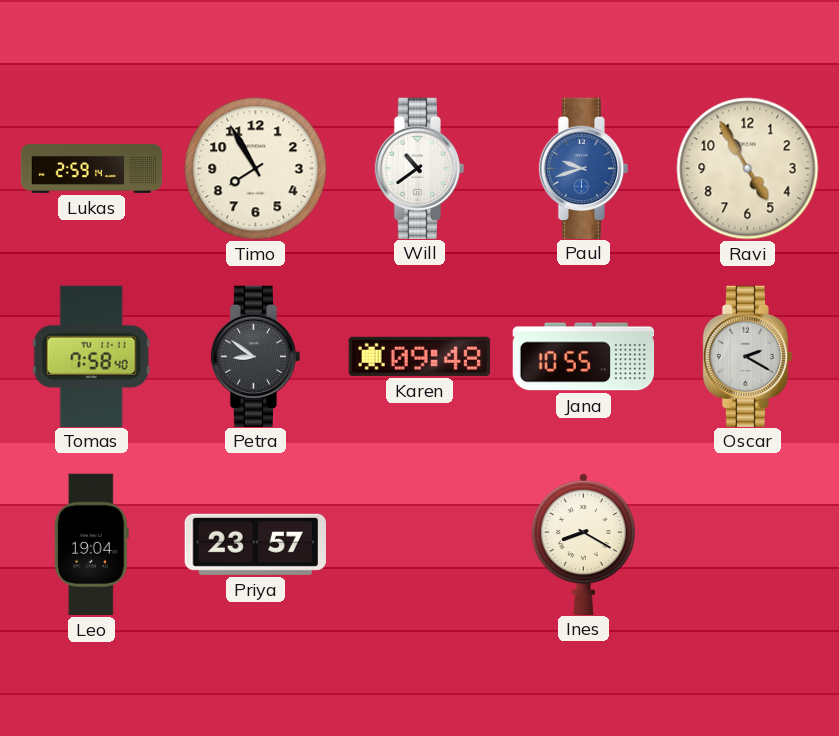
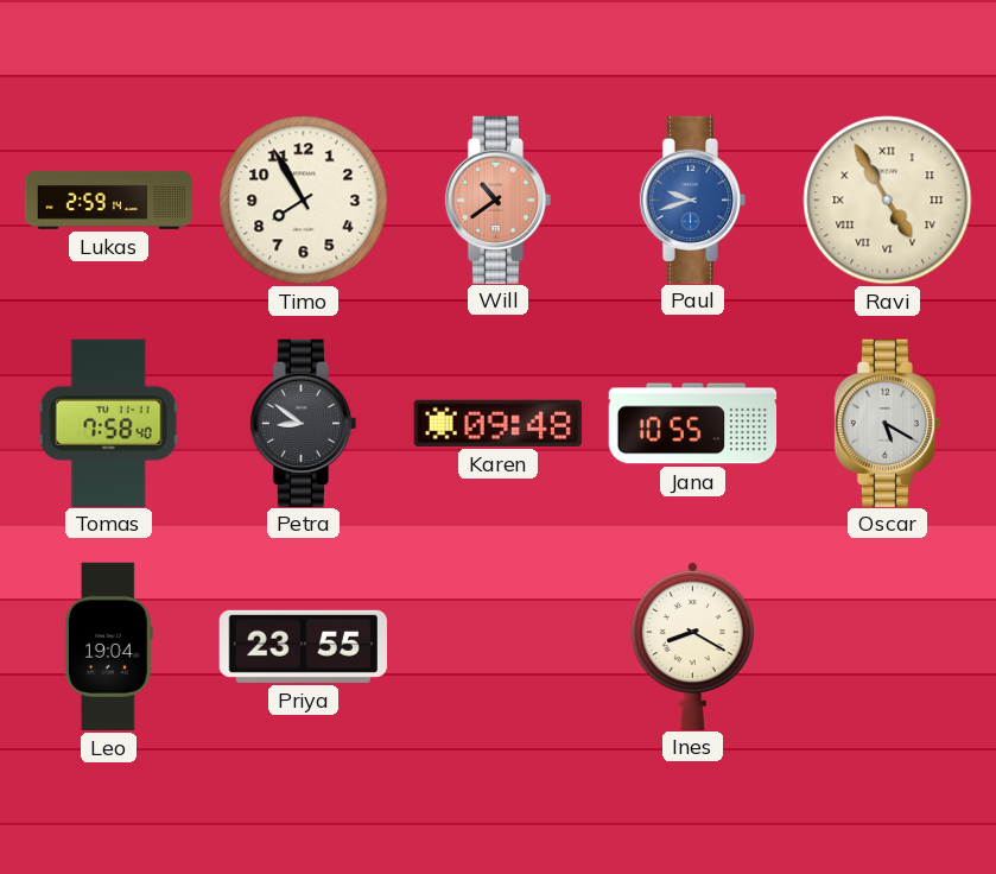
Will dial: white -> salmon (499, 199)
Ravi numerals: Arabic -> Roman (888, 201)
Oscar: 2:20 -> 5:20 (888, 423)
Priya: 23:57 -> 23:55 (303, 646)
